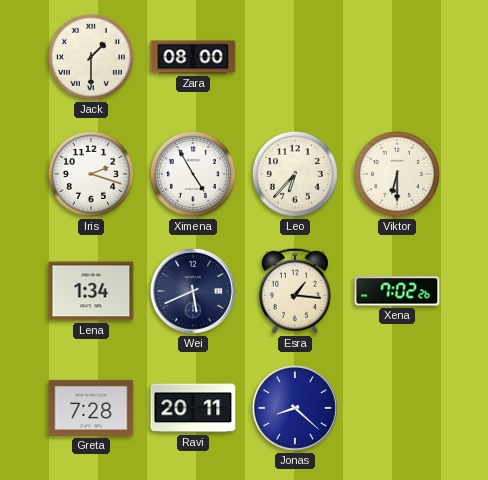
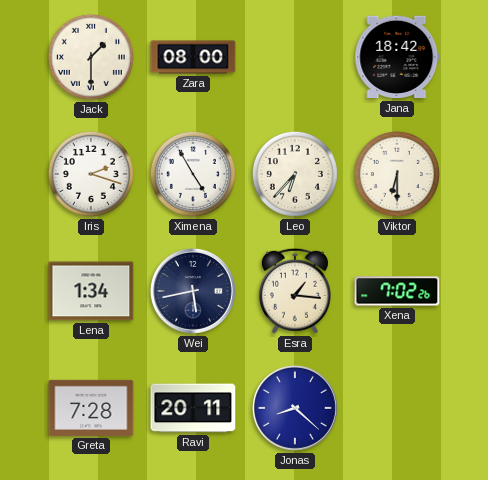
Jana: none -> 18:42 (397, 57)
Wei: 5:41 -> 5:43 (193, 291)
